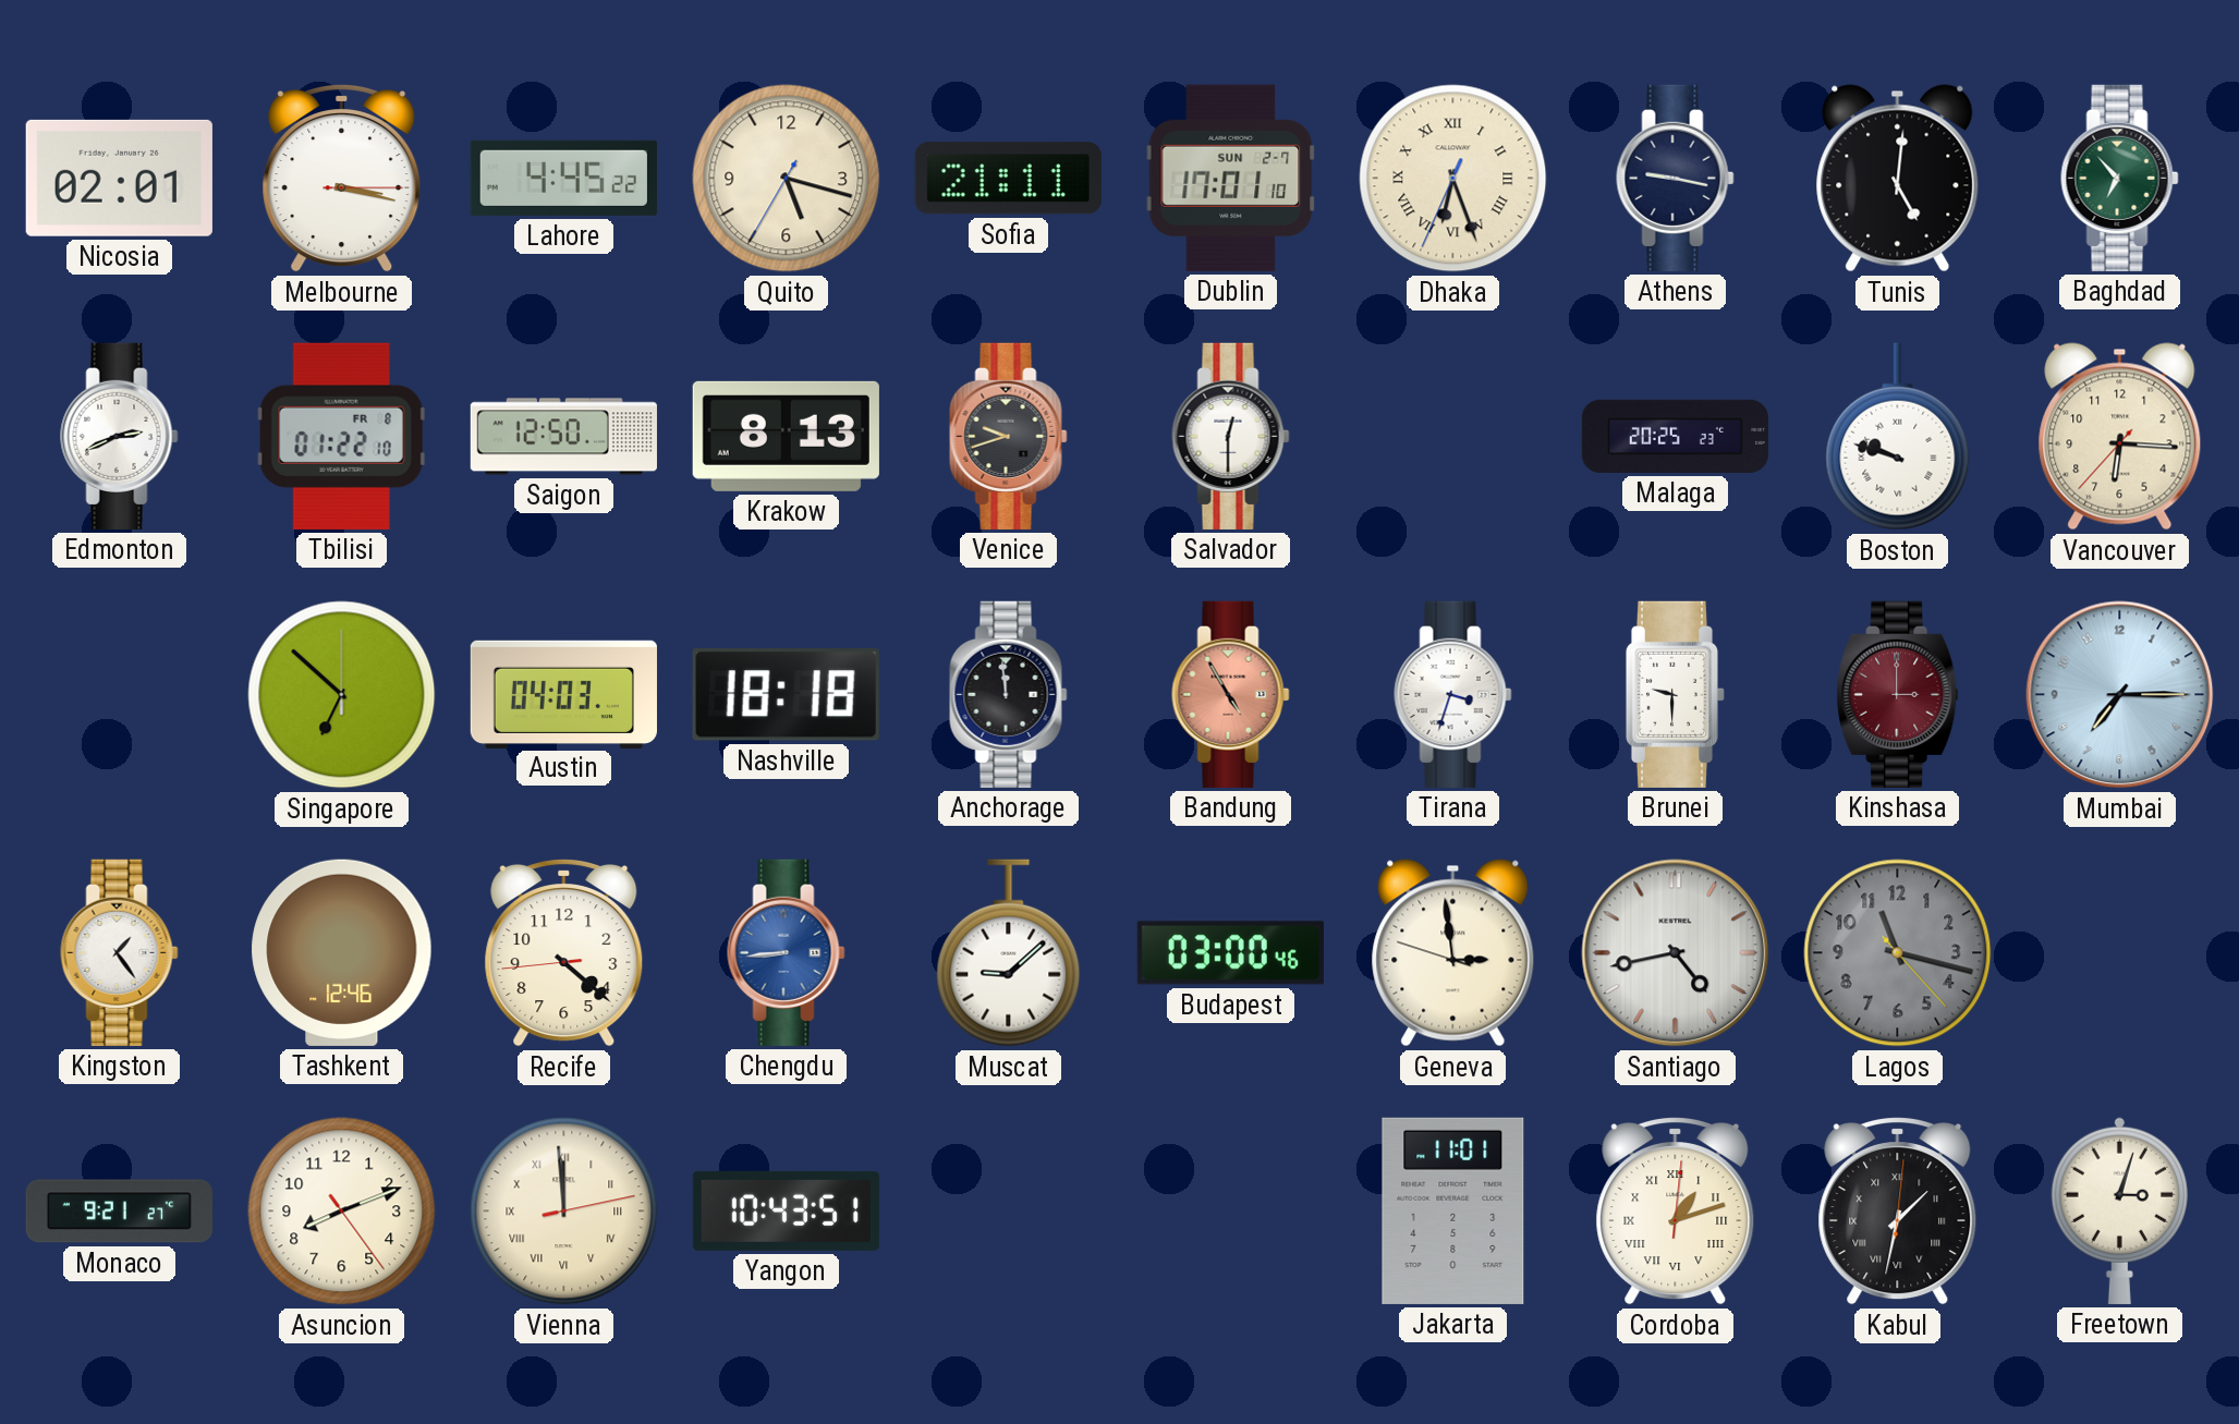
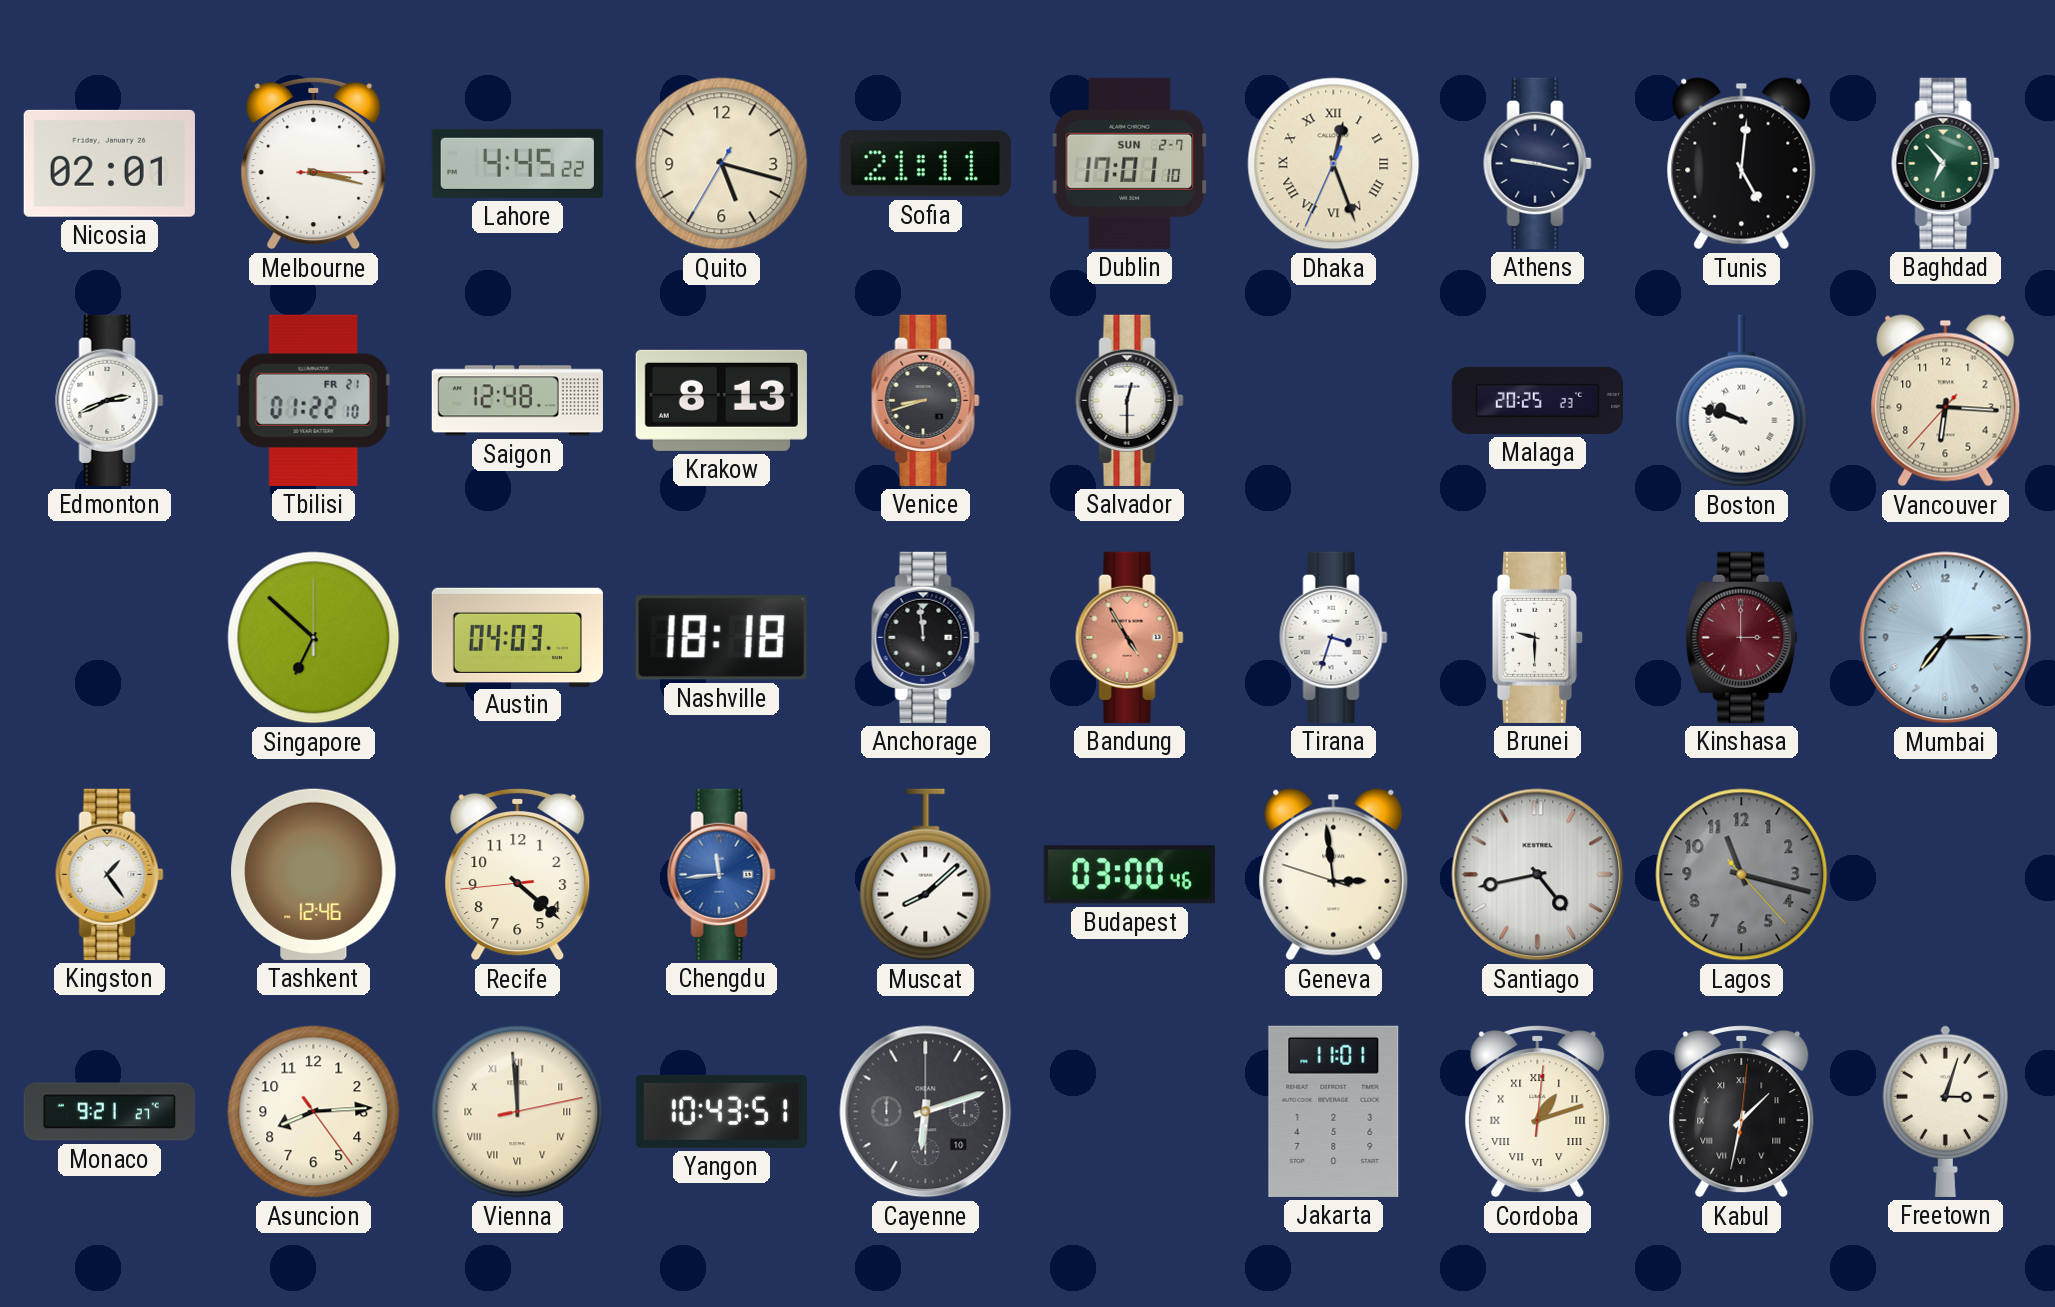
Dhaka: 6:26 -> 12:26 (1334, 164)
Tbilisi date: FR 8 -> FR 21 (313, 400)
Saigon: 12:50 -> 12:48 (517, 401)
Venice: 9:42 -> 8:42 (926, 400)
Chengdu: 8:44 -> 11:44 (722, 874)
Muscat: 9:08 -> 8:08 (926, 875)
Asuncion: 8:11 -> 8:14 (314, 1112)
Cayenne: none -> 6:12 (926, 1112)
